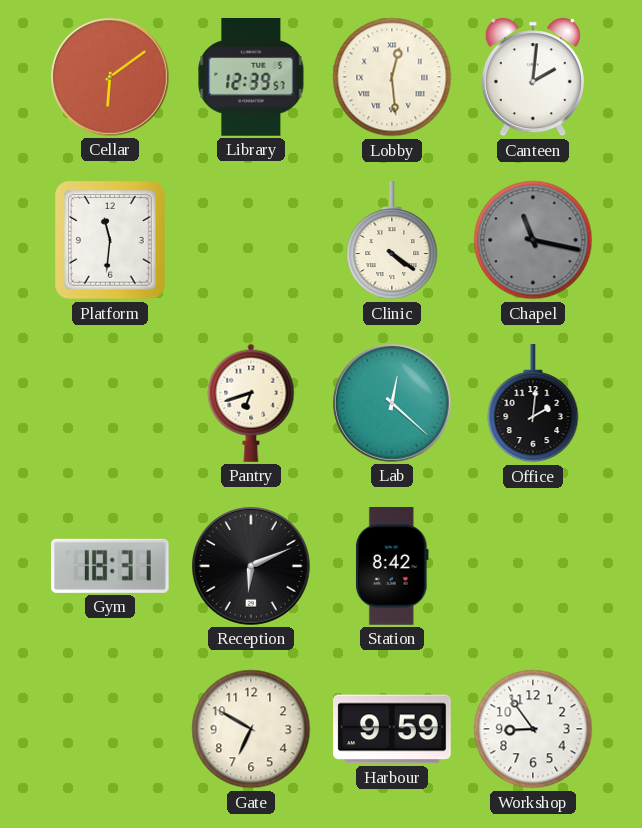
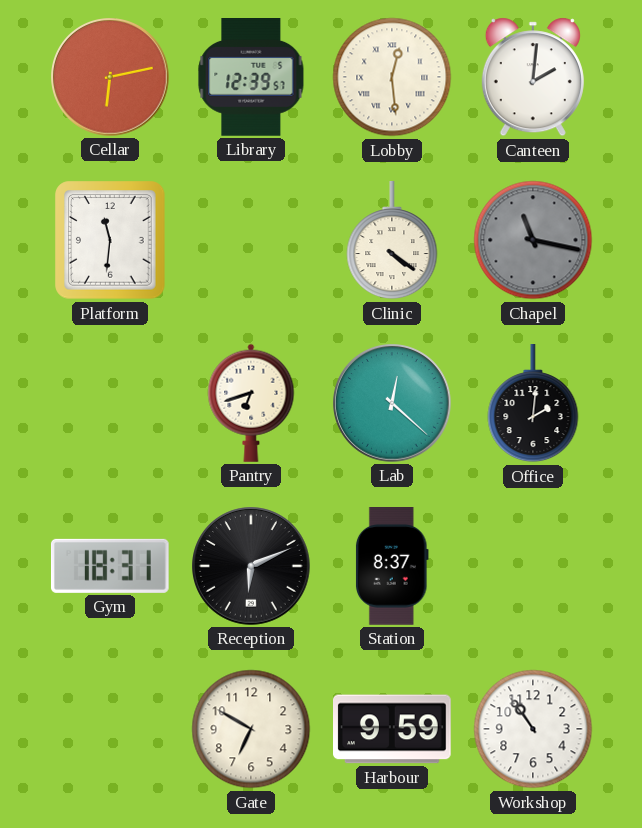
Cellar: 6:09 -> 6:13 (111, 78)
Station: 8:42 -> 8:37 (392, 567)
Workshop: 8:54 -> 10:54 (533, 729)
